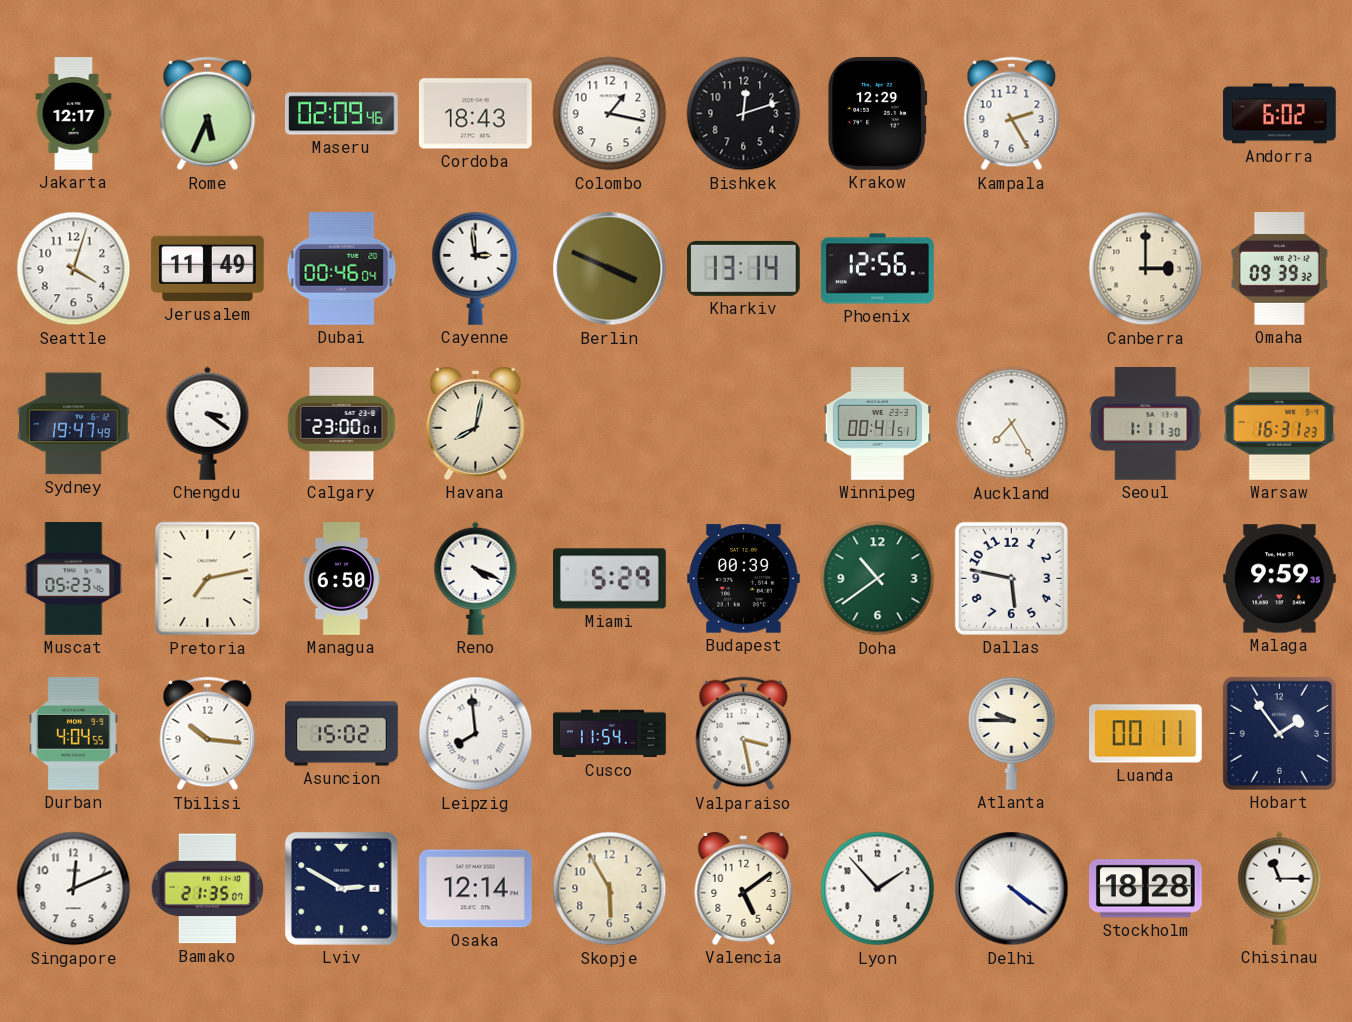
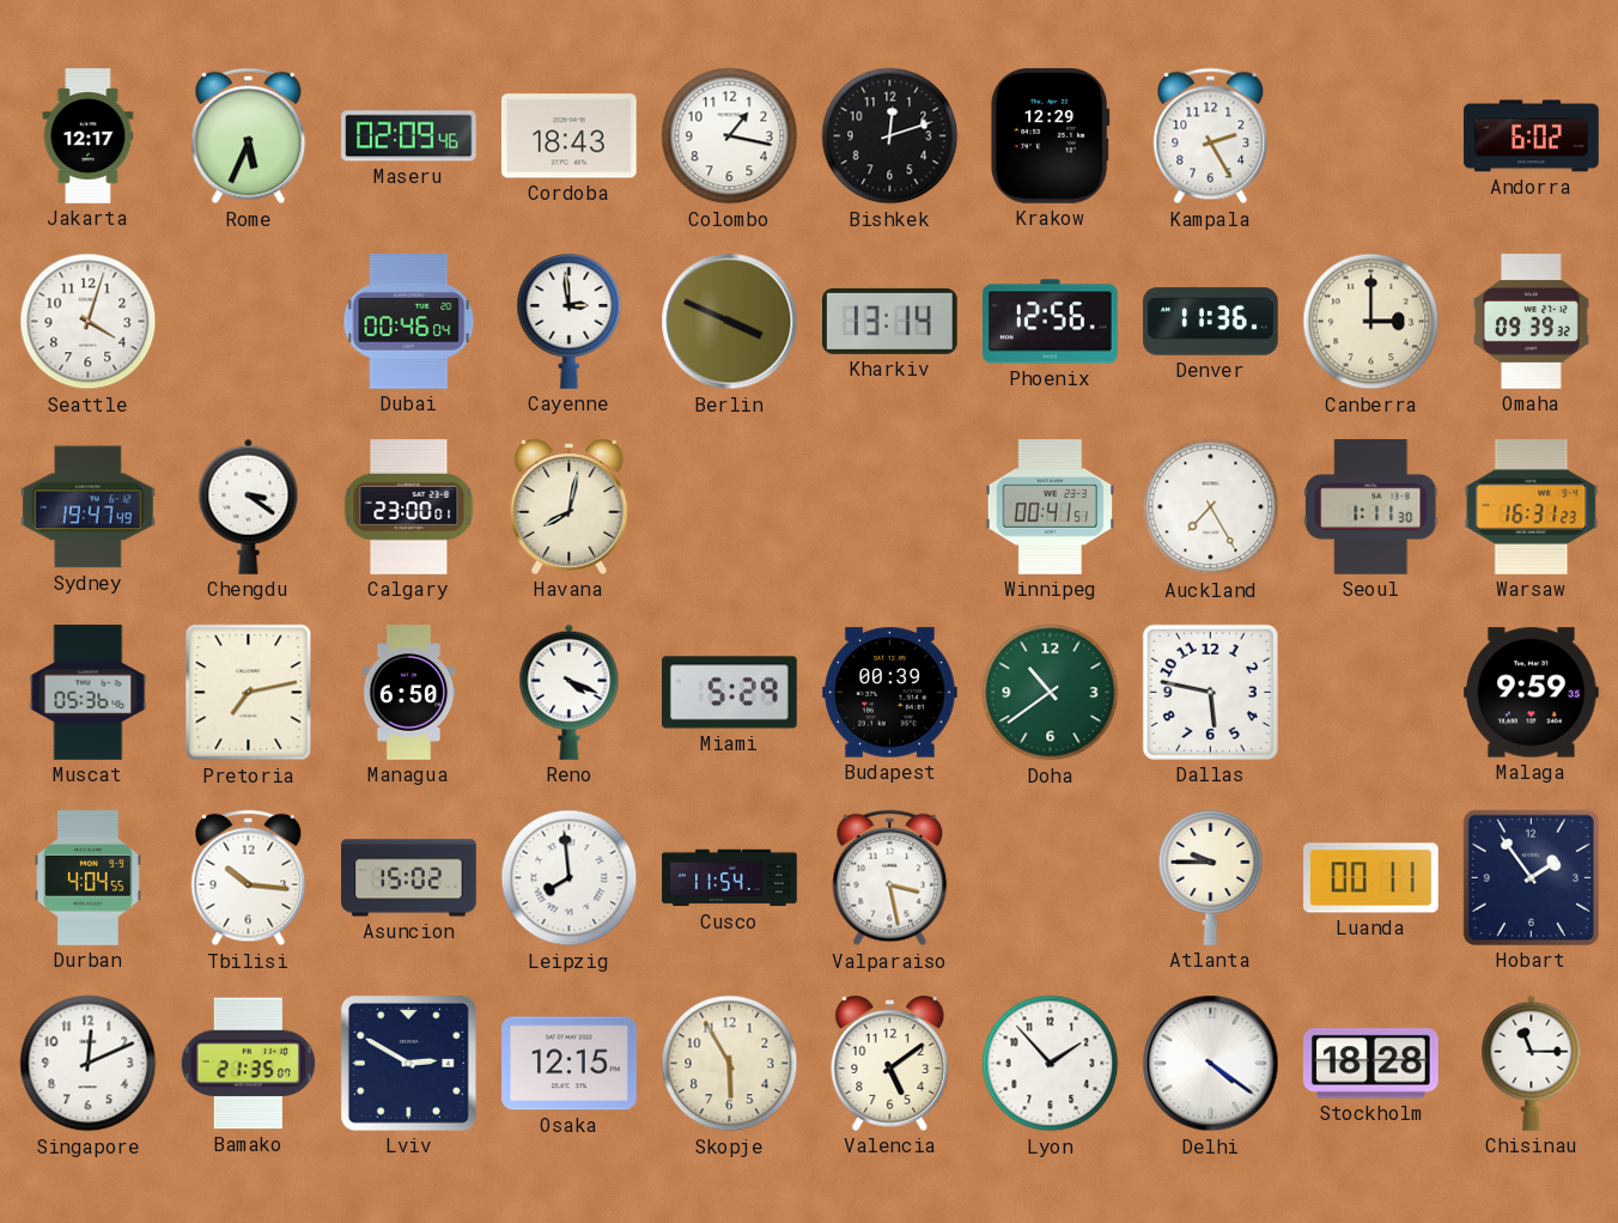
Jerusalem: 11:49 -> none (208, 269)
Denver: none -> 11:36 (1211, 322)
Muscat: 05:23 -> 05:36 (89, 693)
Osaka: 12:14 -> 12:15 (570, 1064)
